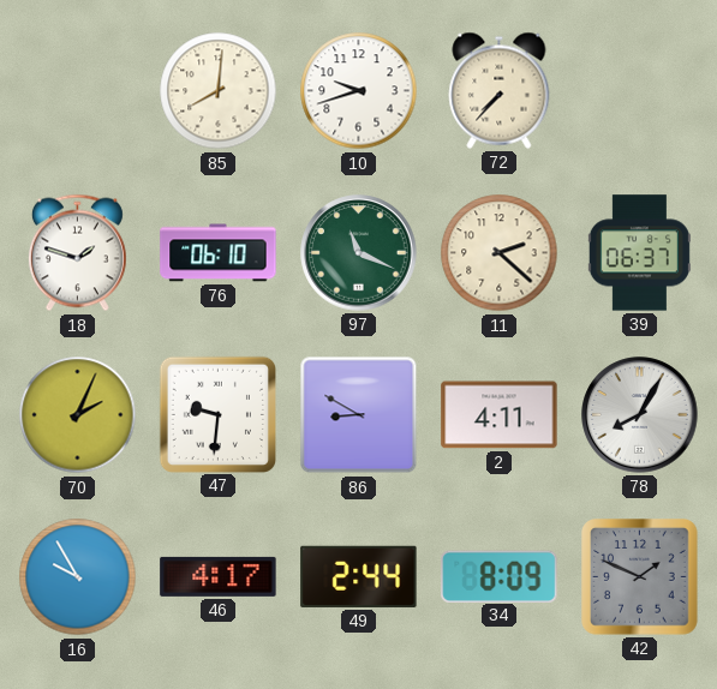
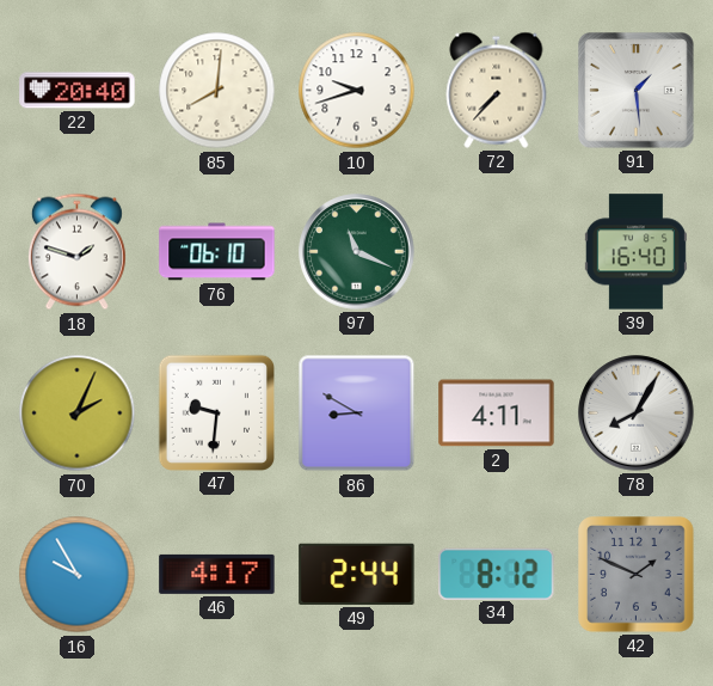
22: none -> 20:40 (78, 91)
91: none -> 1:29 (637, 91)
11: 2:22 -> none (500, 253)
39: 06:37 -> 16:40 (635, 252)
34: 8:09 -> 8:12 (497, 574)
